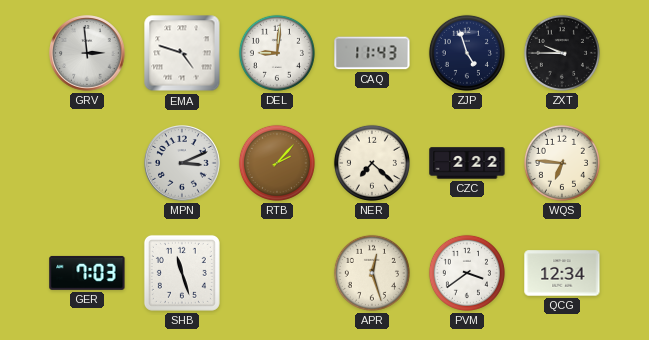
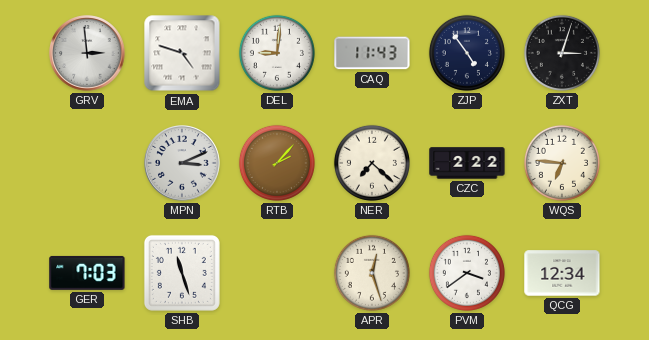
ZJP: 4:57 -> 4:54 (467, 53)
ZXT: 9:45 -> 3:03 (562, 53)
